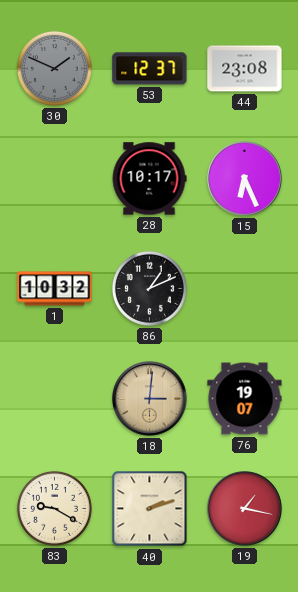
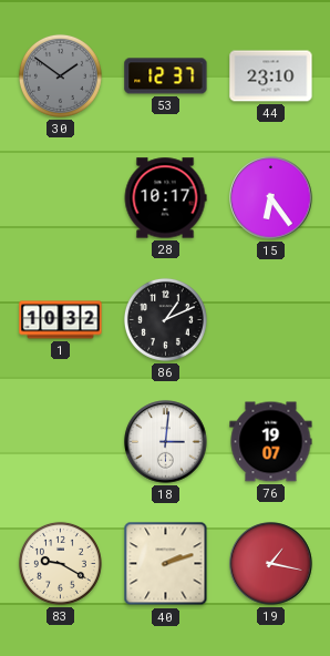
30: 1:49 -> 1:51 (60, 75)
44: 23:08 -> 23:10 (271, 76)
15: 6:26 -> 6:24 (271, 198)
18 dial: champagne -> white (166, 442)
